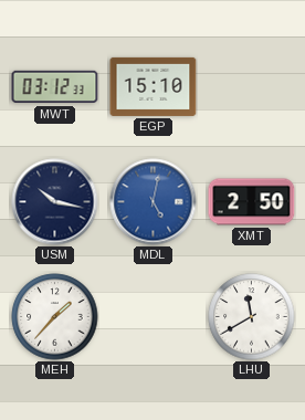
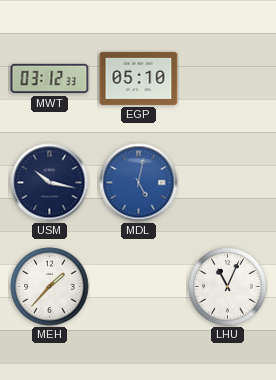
EGP: 15:10 -> 05:10 (139, 78)
XMT: 2:50 -> none (252, 202)
LHU: 11:40 -> 11:04 (228, 287)
